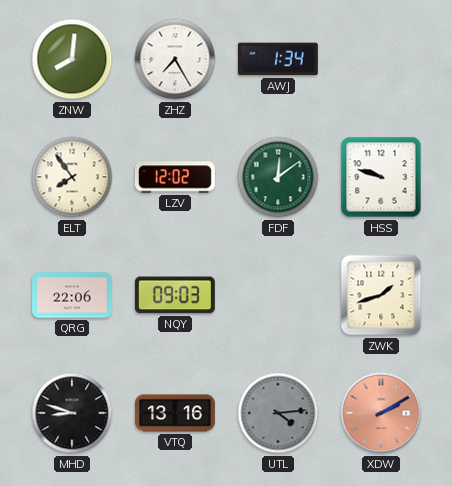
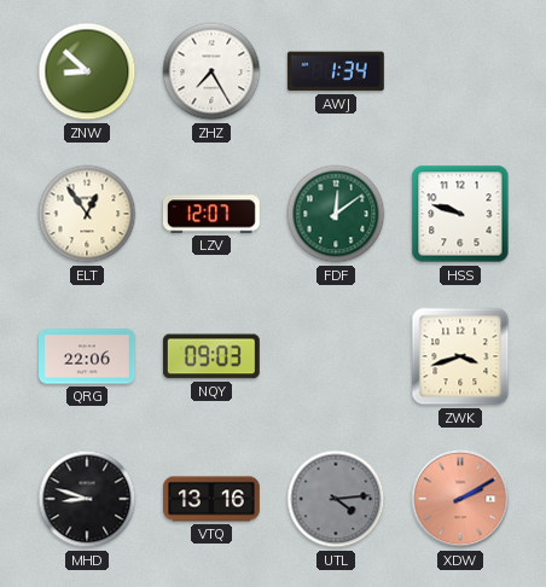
ZNW: 8:01 -> 8:52 (87, 71)
ELT: 7:54 -> 12:54 (87, 214)
LZV: 12:02 -> 12:07 (211, 214)
ZWK: 1:42 -> 3:42 (460, 356)
